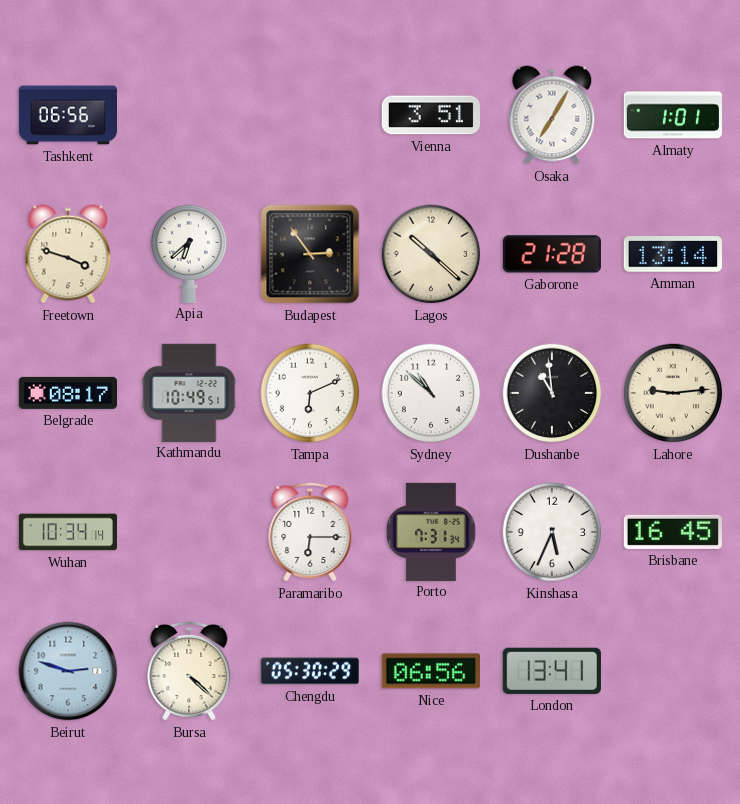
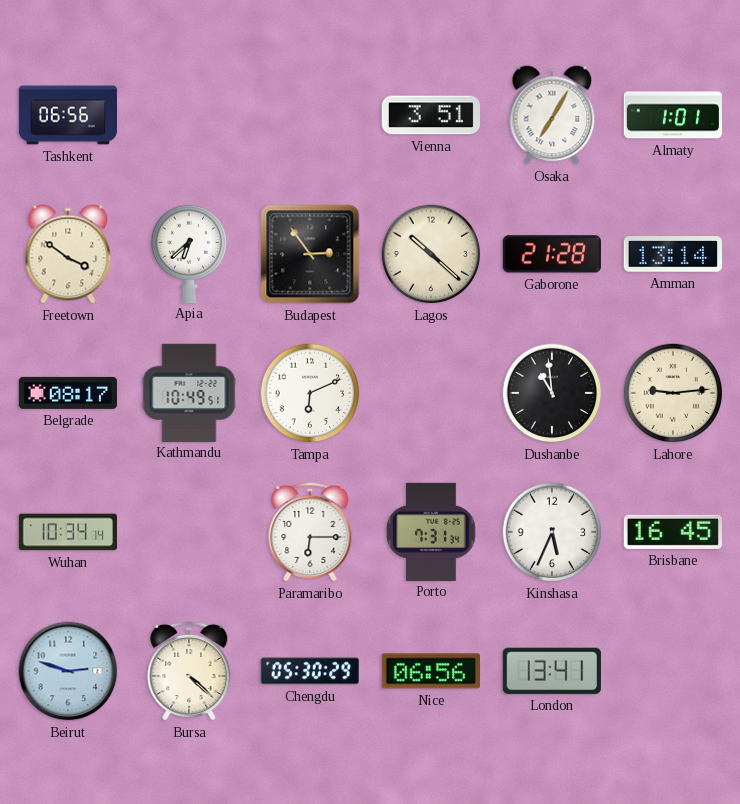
Freetown: 3:48 -> 3:51 (68, 254)
Sydney: 10:52 -> none (431, 393)
